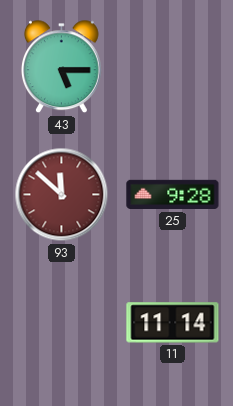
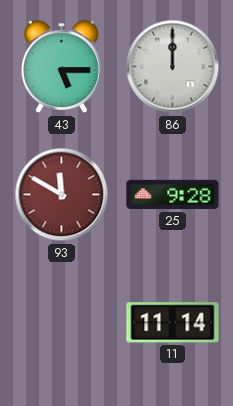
86: none -> 12:00 (173, 67)
93: 11:52 -> 11:50 (62, 195)
